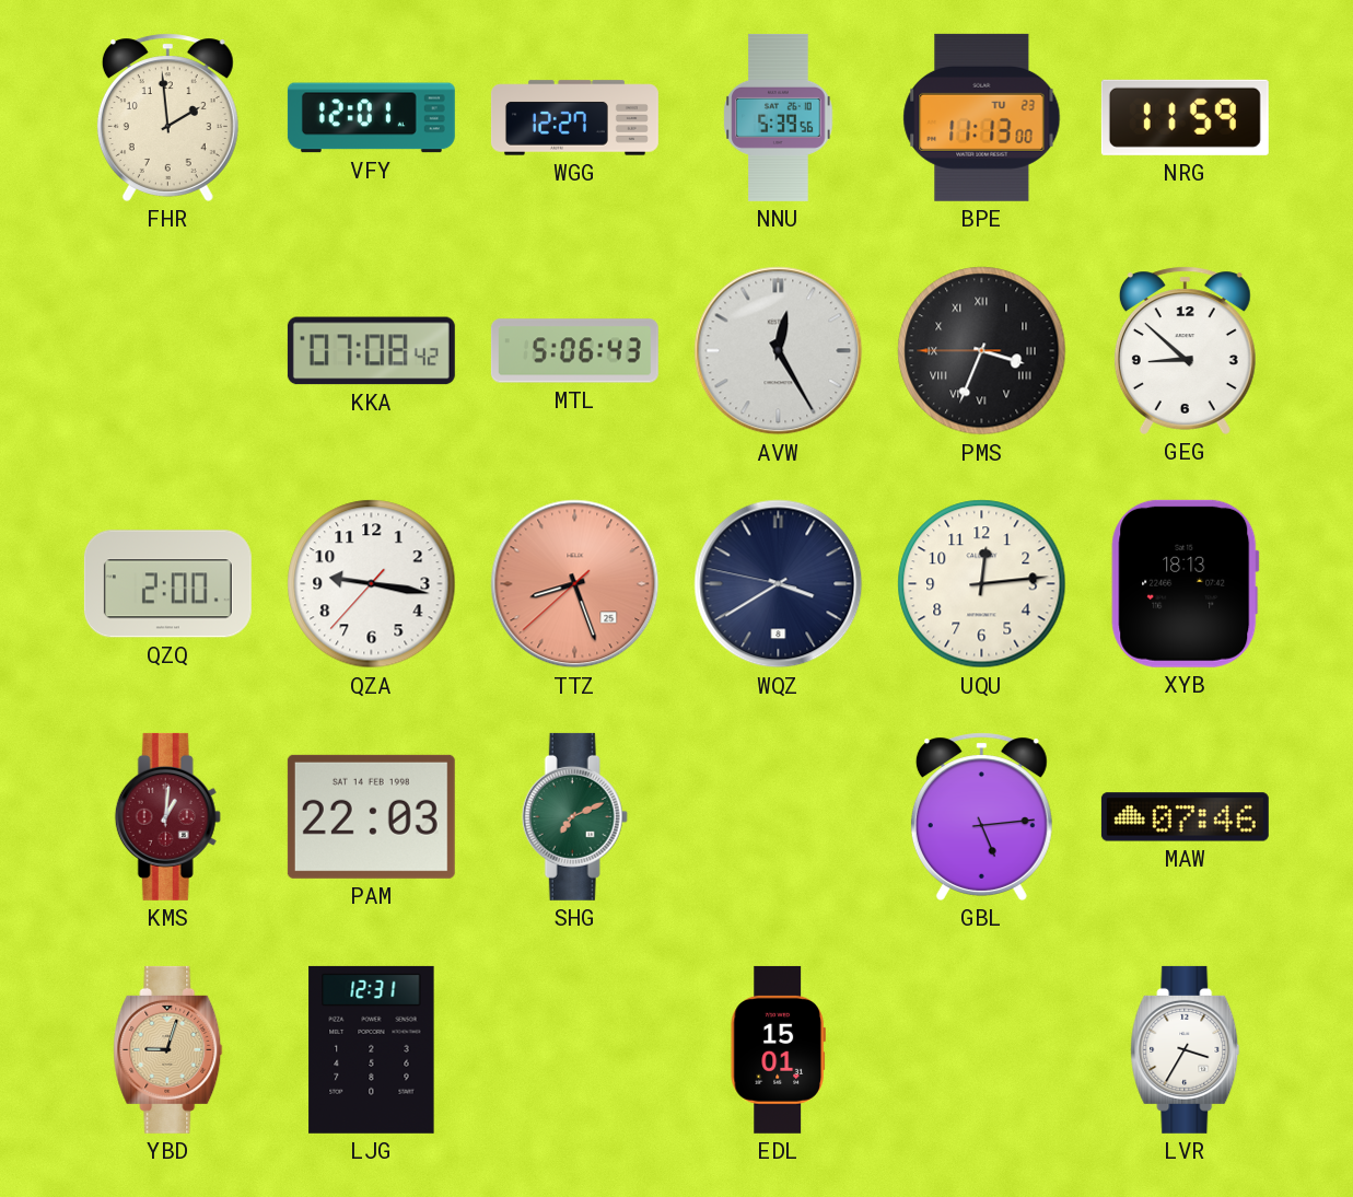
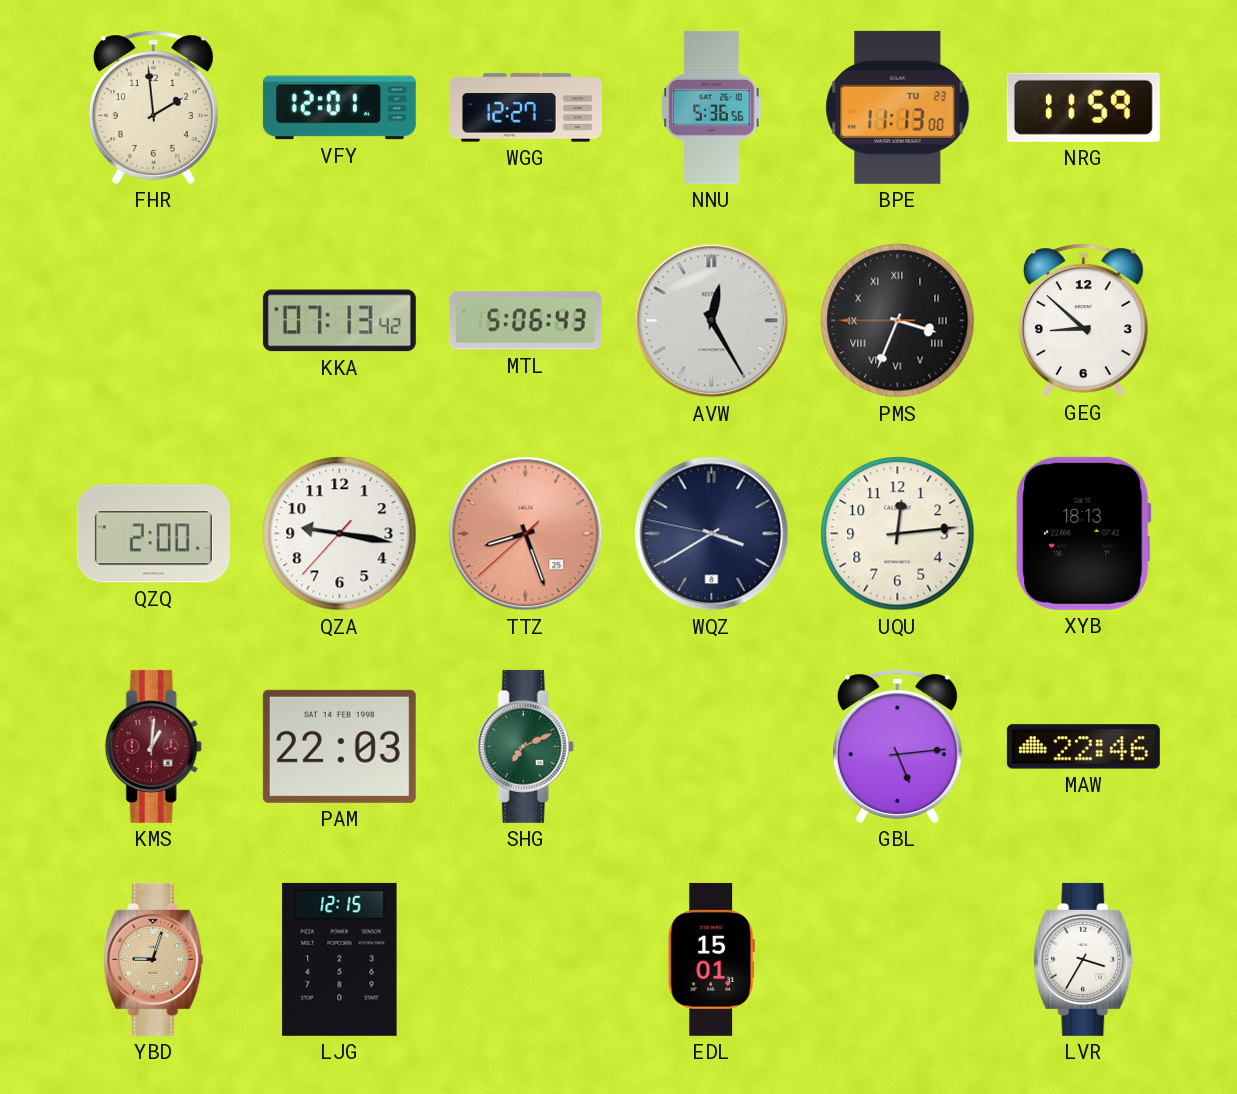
NNU: 5:39 -> 5:36 (712, 107)
KKA: 07:08 -> 07:13 (339, 321)
MAW: 07:46 -> 22:46 (1083, 747)
LJG: 12:31 -> 12:15 (340, 959)
